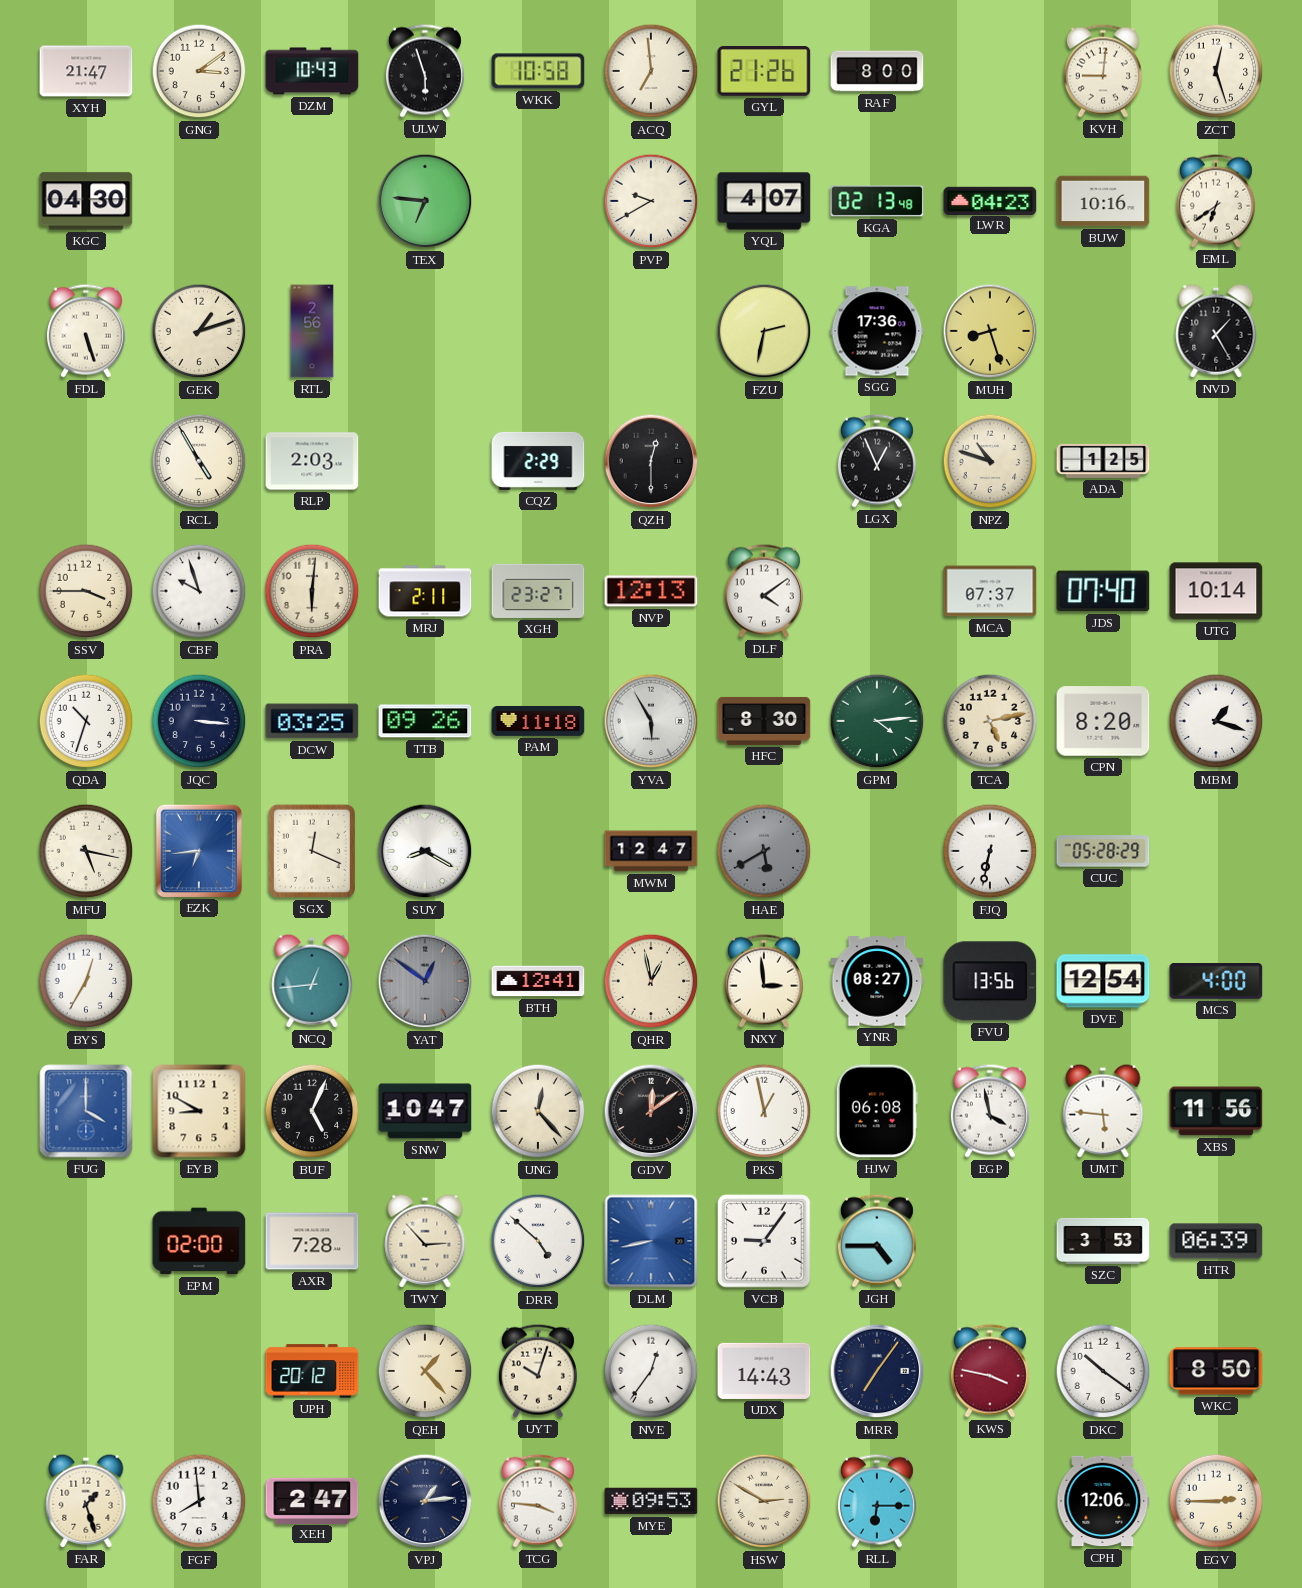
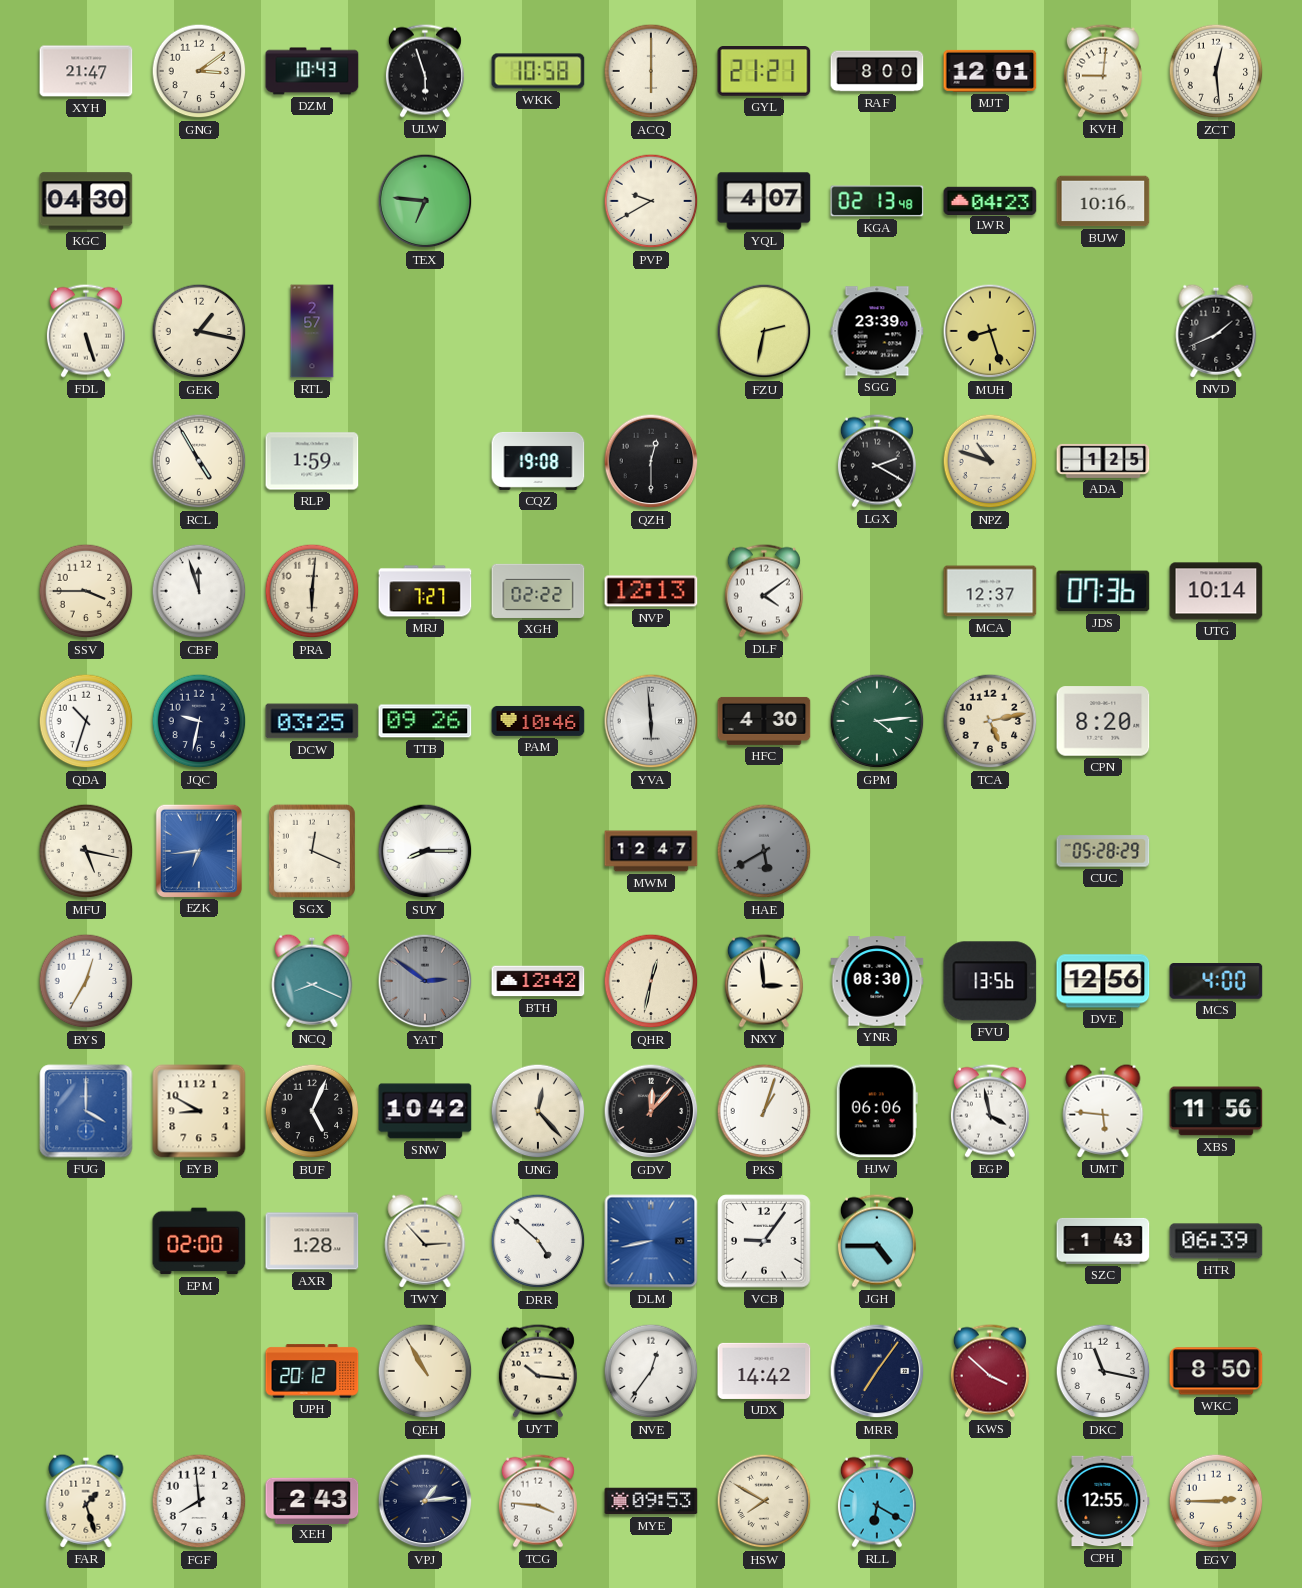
ACQ: 6:59 -> 6:00 (651, 71)
GYL: 21:26 -> 21:21 (764, 72)
MJT: none -> 12:01 (990, 71)
ZCT: 12:27 -> 12:29 (1216, 71)
EML: 6:39 -> none (1216, 201)
GEK: 1:12 -> 1:17 (199, 331)
RTL: 2:56 -> 2:57 (312, 331)
SGG: 17:36 -> 23:39 (877, 331)
NVD: 1:25 -> 1:41 (1216, 331)
RLP: 2:03 -> 1:59 (312, 461)
CQZ: 2:29 -> 19:08 (538, 461)
LGX: 12:56 -> 2:20 (877, 461)
CBF: 9:57 -> 11:57 (199, 591)
MRJ: 2:11 -> 7:27 (425, 591)
XGH: 23:27 -> 02:22 (538, 591)
MCA: 07:37 -> 12:37 (990, 591)
JDS: 07:40 -> 07:36 (1103, 591)
JQC: 3:16 -> 9:32 (199, 721)
PAM: 11:18 -> 10:46 (538, 721)
YVA: 5:55 -> 5:59 (651, 721)
HFC: 8:30 -> 4:30 (764, 721)
MBM: 1:18 -> none (1216, 721)
SUY: 8:20 -> 8:15 (425, 851)
FJQ: 6:32 -> none (990, 851)
NCQ: 12:44 -> 8:19 (312, 981)
YAT: 12:51 -> 2:51 (425, 981)
BTH: 12:41 -> 12:42 (538, 981)
QHR: 12:58 -> 12:32 (651, 981)
YNR: 08:27 -> 08:30 (877, 981)
DVE: 12:54 -> 12:56 (1103, 981)
SNW: 10:47 -> 10:42 (425, 1111)
GDV: 12:09 -> 12:07 (651, 1111)
PKS: 12:58 -> 1:03 (764, 1111)
HJW: 06:08 -> 06:06 (877, 1111)
AXR: 7:28 -> 1:28 (312, 1241)
SZC: 3:53 -> 1:43 (1103, 1241)
QEH: 1:23 -> 10:55 (425, 1371)
UYT: 10:03 -> 10:16 (538, 1371)
UDX: 14:43 -> 14:42 (764, 1371)
KWS: 3:47 -> 3:52 (990, 1371)
DKC: 10:21 -> 11:17 (1103, 1371)
XEH: 2:47 -> 2:43 (312, 1500)
HSW: 2:50 -> 7:50 (764, 1501)
RLL: 6:15 -> 6:20 (877, 1501)
CPH: 12:06 -> 12:55 (1103, 1501)
